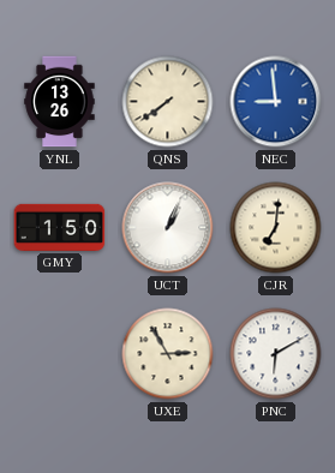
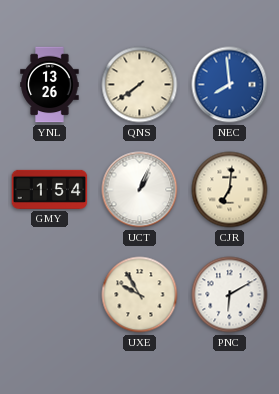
NEC: 8:59 -> 7:59 (230, 85)
GMY: 1:50 -> 1:54 (50, 189)
UXE: 2:55 -> 9:55 (140, 295)
